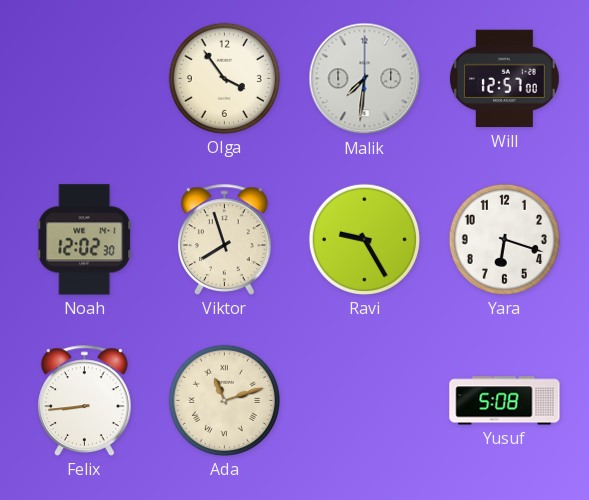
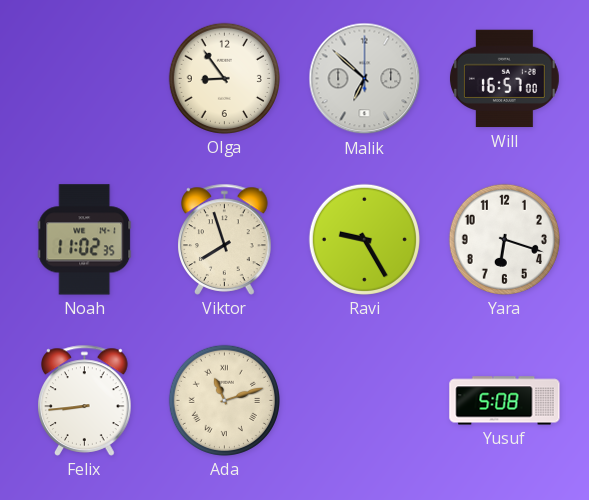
Olga: 3:54 -> 8:54 (224, 78)
Malik: 7:31 -> 6:52 (365, 79)
Will: 12:57 -> 16:57 (504, 79)
Noah: 12:02 -> 11:02 (85, 240)
